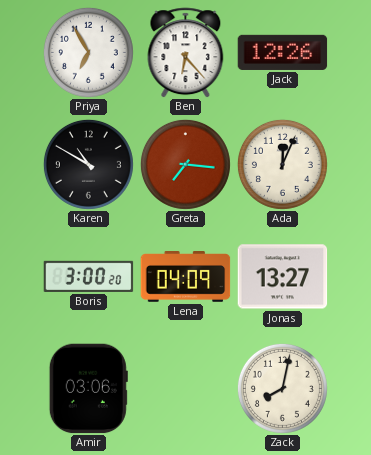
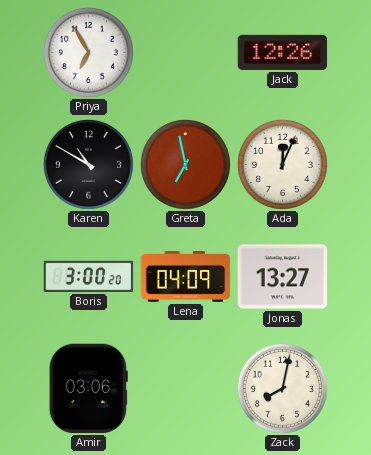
Ben: 6:23 -> none (186, 53)
Greta: 7:16 -> 6:58 (185, 164)
